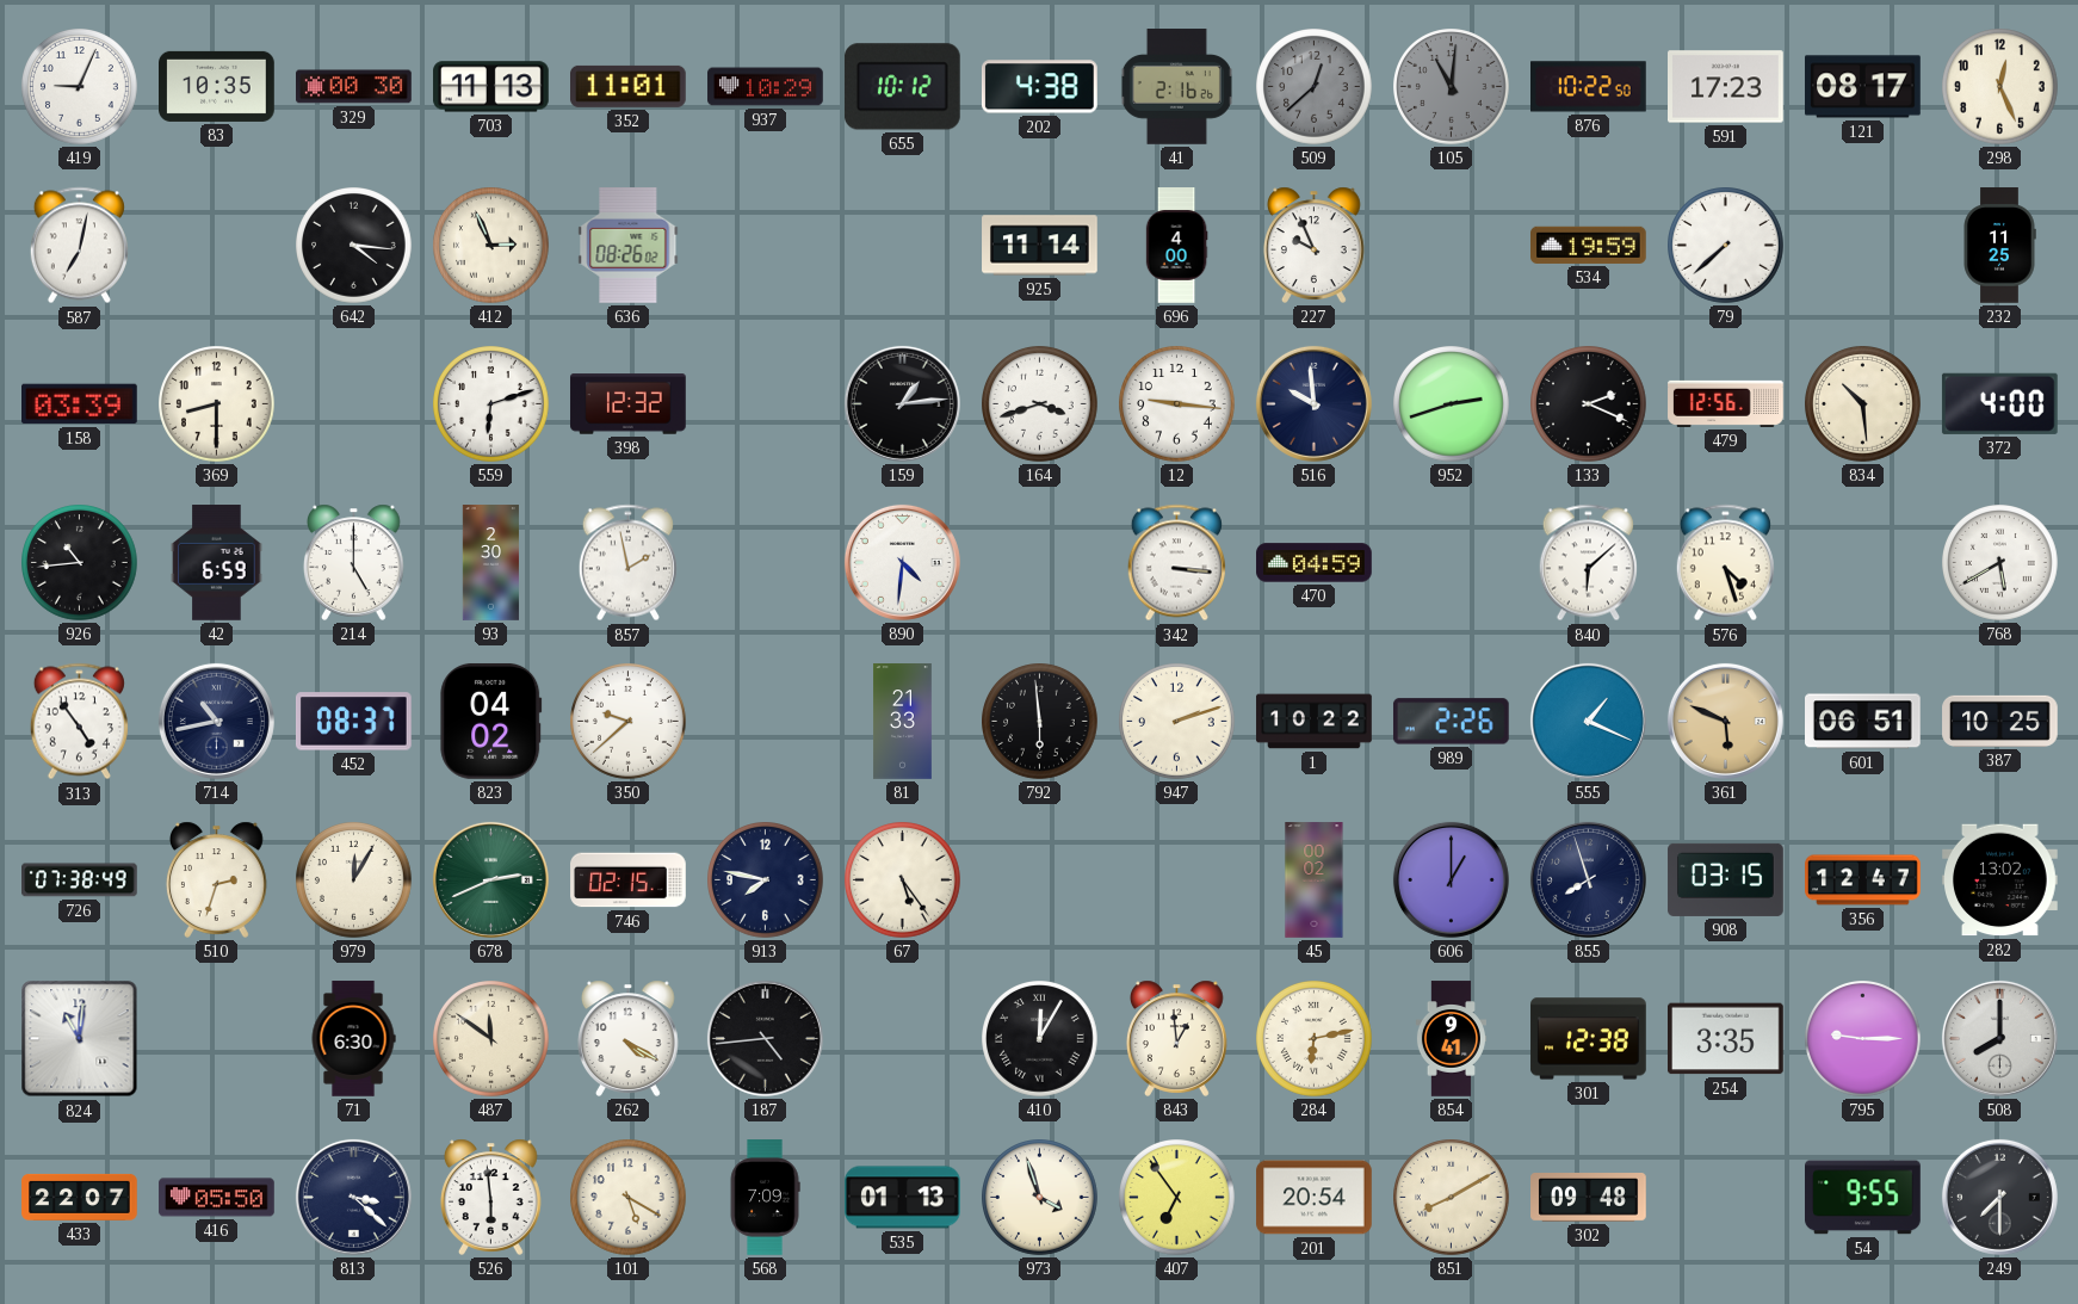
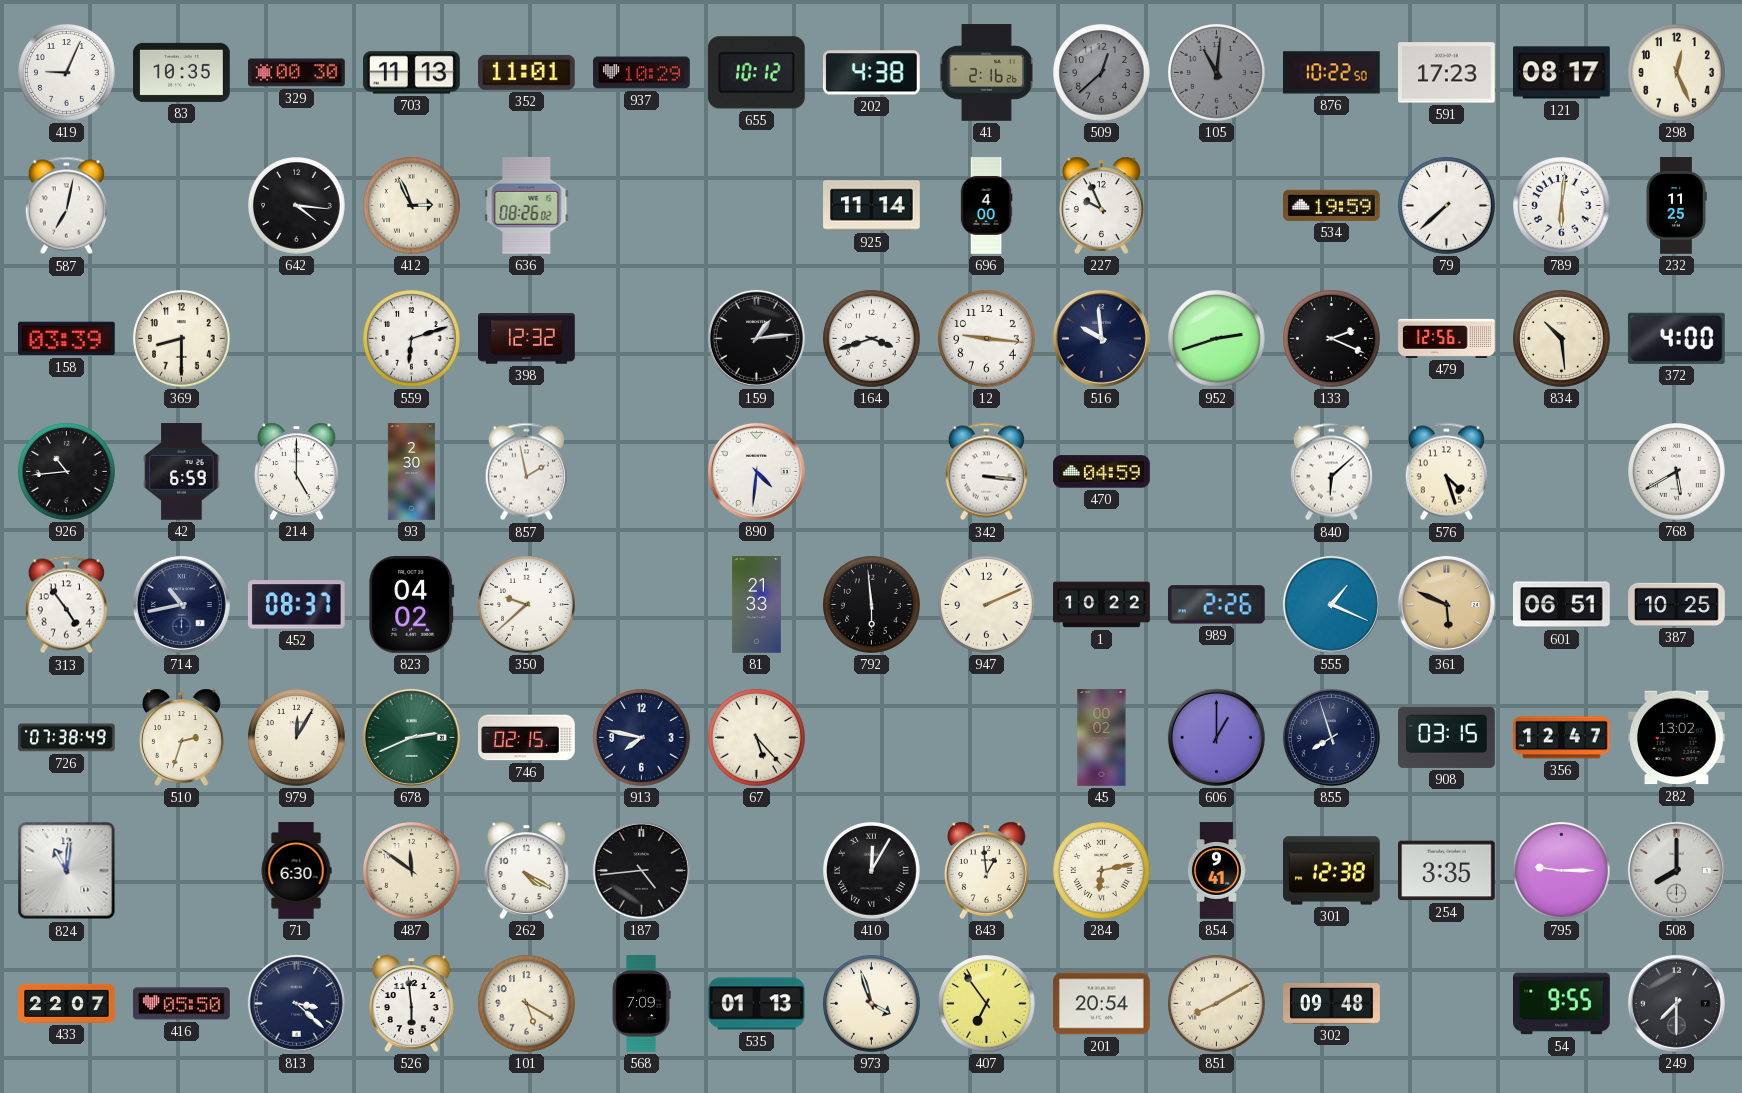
789: none -> 6:01 (1562, 206)
947: 2:12 -> 2:11 (987, 605)
67: 5:24 -> 5:23 (757, 738)
